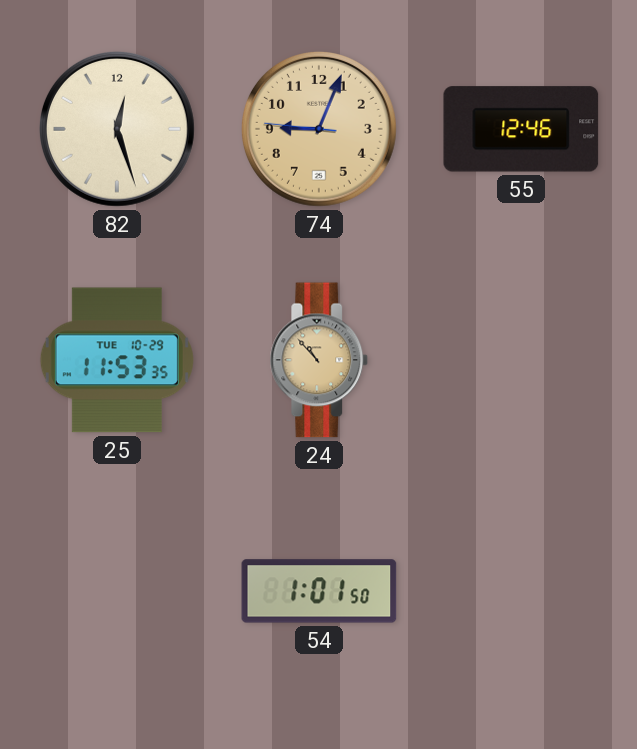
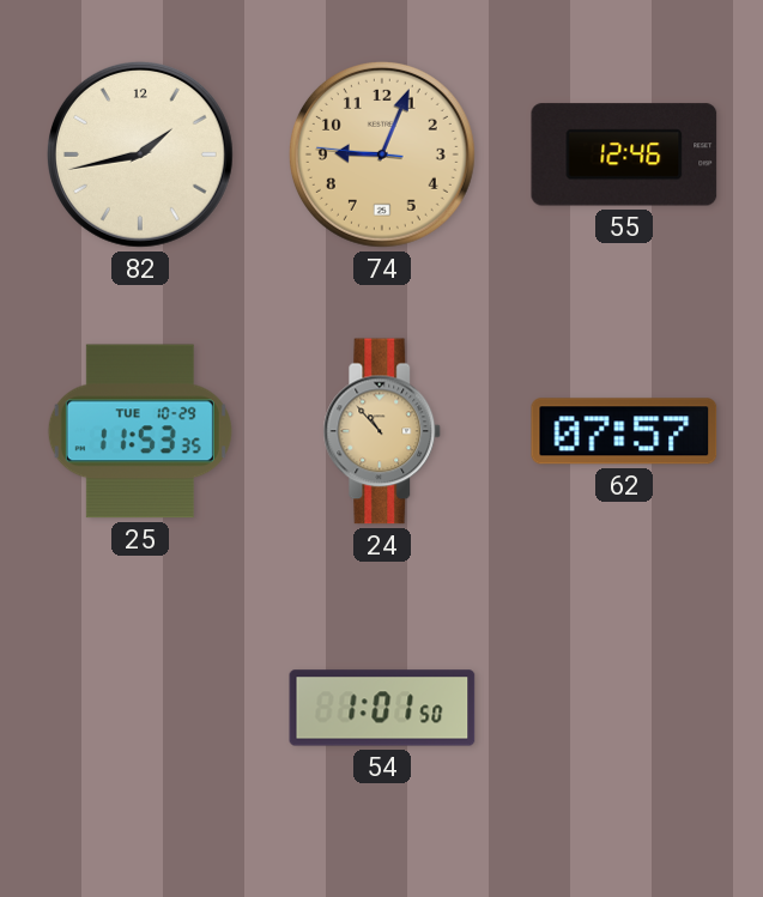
82: 12:27 -> 1:43 (140, 154)
62: none -> 07:57 (624, 431)
